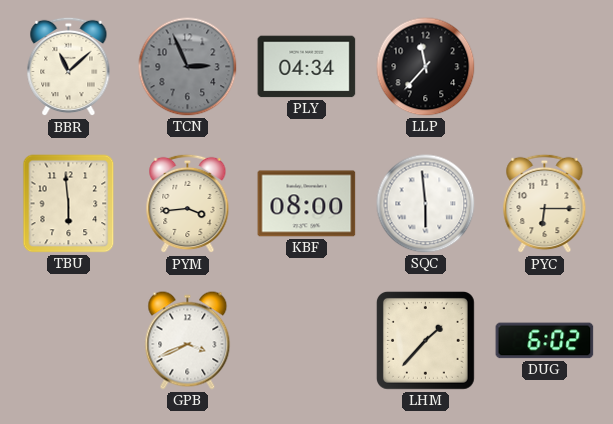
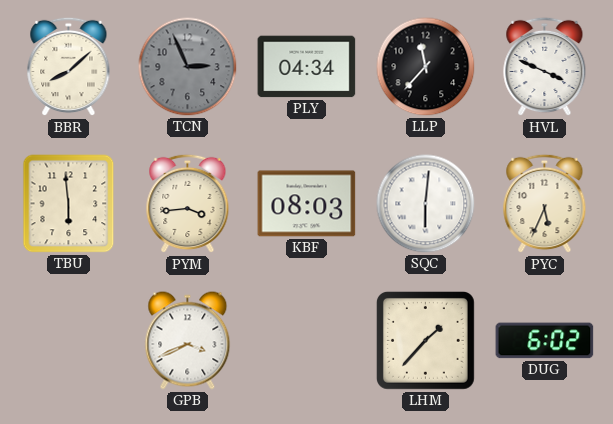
BBR: 11:08 -> 8:08 (69, 67)
HVL: none -> 3:49 (545, 67)
KBF: 08:00 -> 08:03 (307, 204)
SQC: 5:59 -> 6:01 (426, 204)
PYC: 6:15 -> 5:34 (545, 204)
